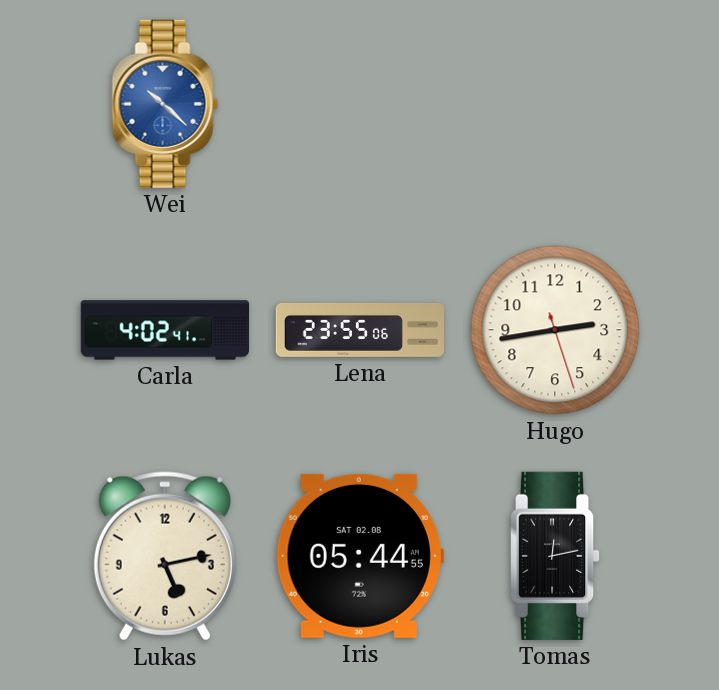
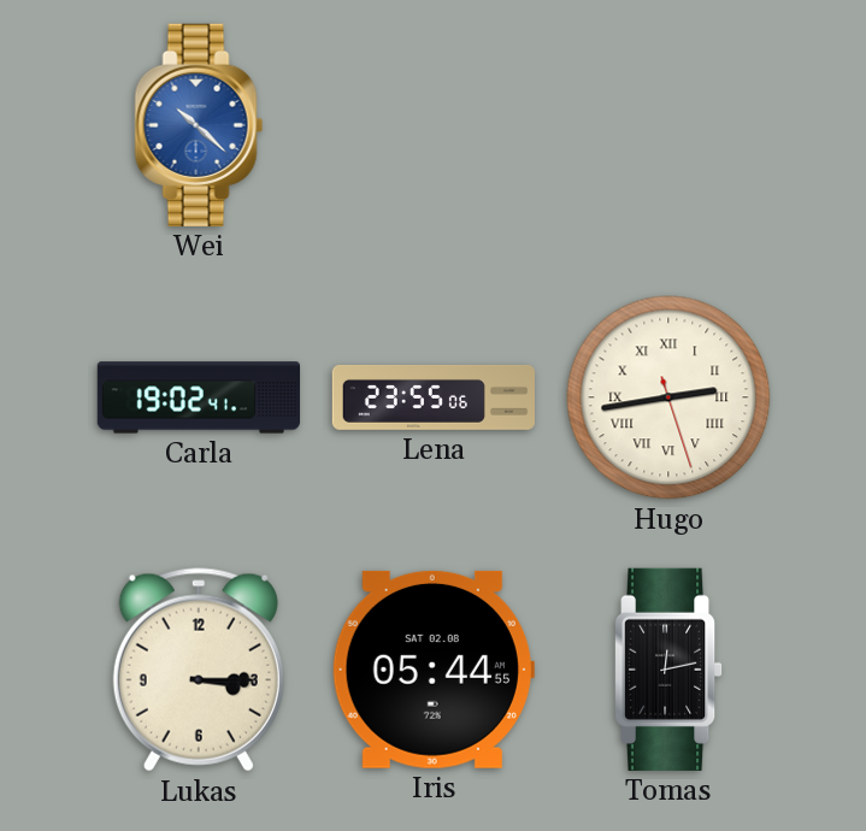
Carla: 4:02 -> 19:02 (198, 397)
Hugo numerals: Arabic -> Roman (668, 397)
Lukas: 5:13 -> 3:15 (199, 670)
